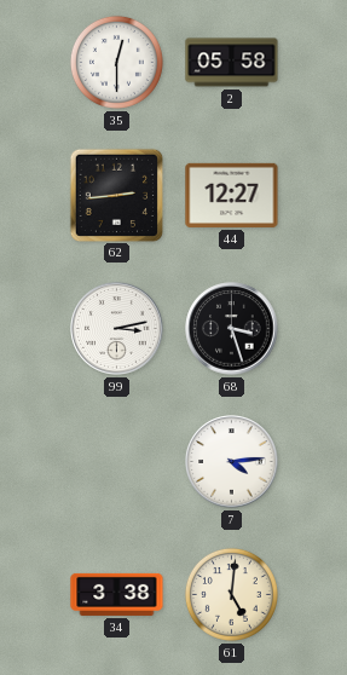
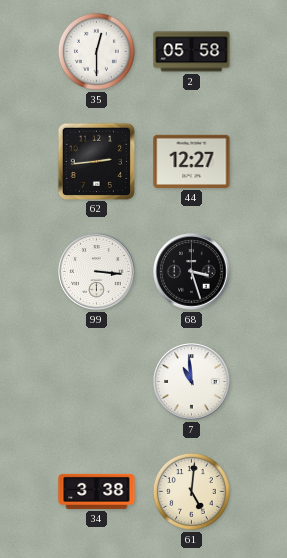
99: 3:13 -> 3:16 (97, 272)
7: 4:14 -> 10:59 (192, 382)
